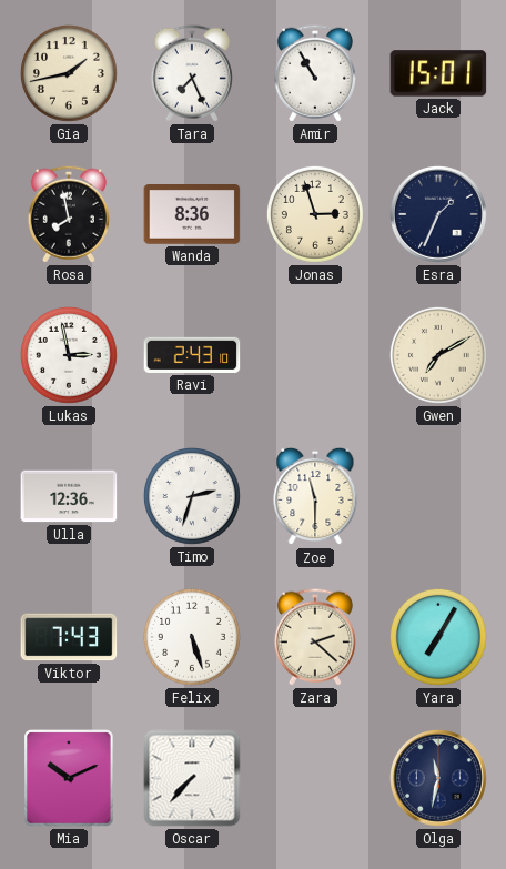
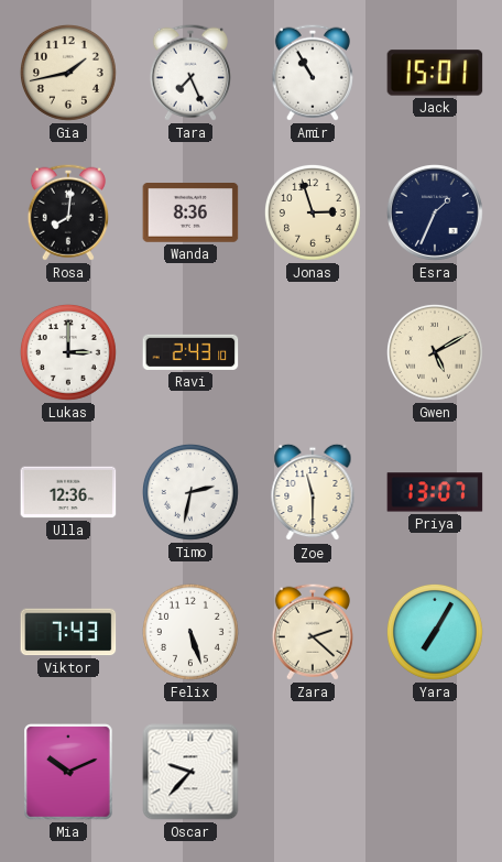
Rosa: 7:58 -> 8:01 (68, 212)
Lukas: 2:58 -> 3:00 (68, 352)
Gwen: 7:10 -> 5:10 (435, 352)
Timo: 2:33 -> 2:32 (190, 492)
Priya: none -> 13:07 (435, 492)
Oscar: 7:37 -> 9:37 (190, 772)
Olga: 11:32 -> none (439, 779)
